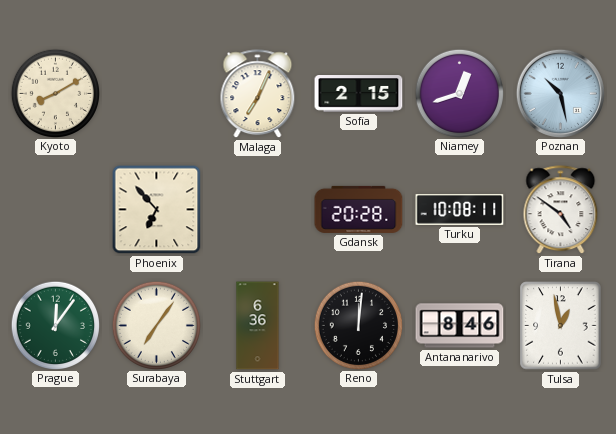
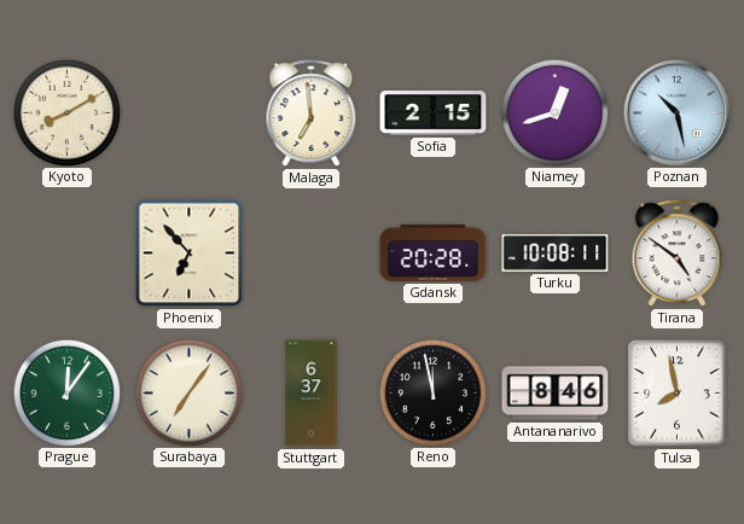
Malaga: 7:04 -> 6:59 (312, 113)
Stuttgart: 6:36 -> 6:37 (312, 394)
Reno: 12:01 -> 11:58 (432, 392)
Tulsa: 12:58 -> 7:58 (678, 394)
